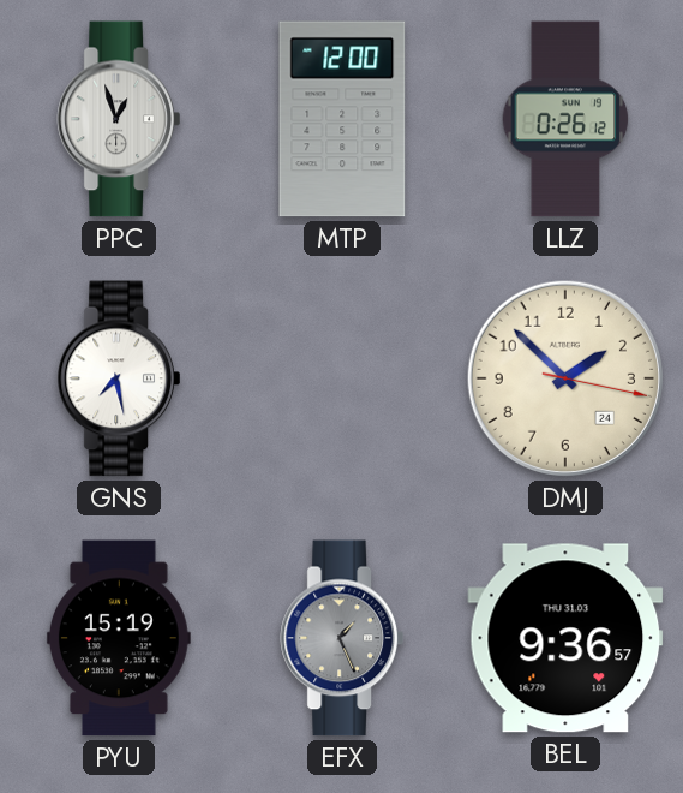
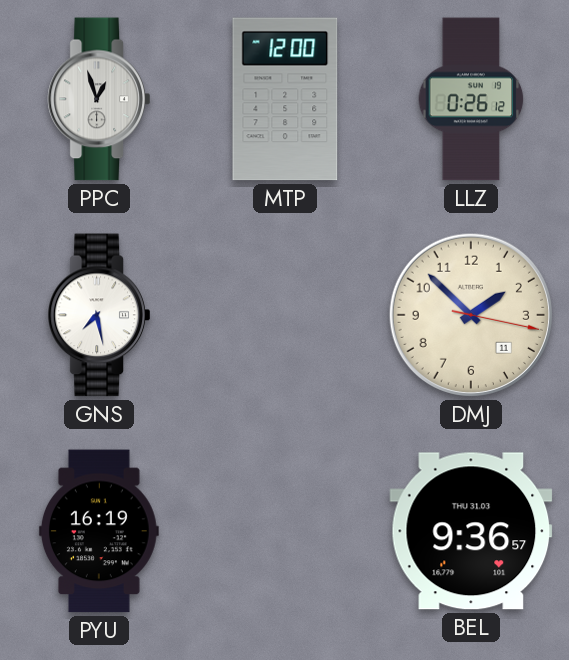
DMJ date: 24 -> 11 (471, 315)
PYU: 15:19 -> 16:19 (99, 531)
EFX: 1:26 -> none (342, 638)
